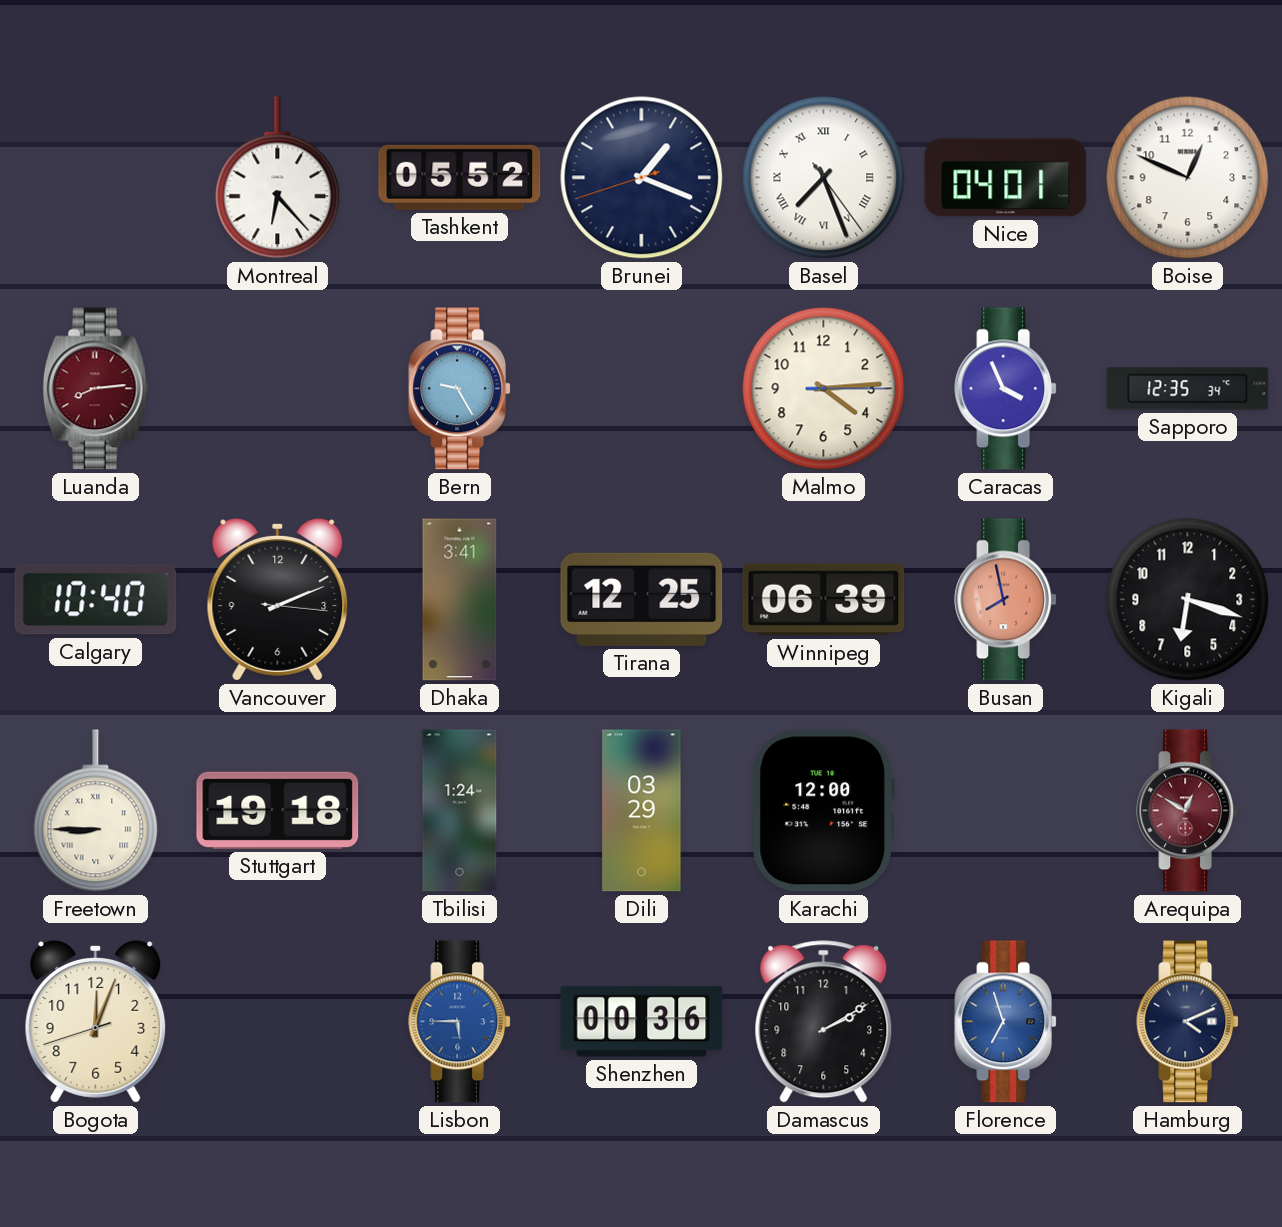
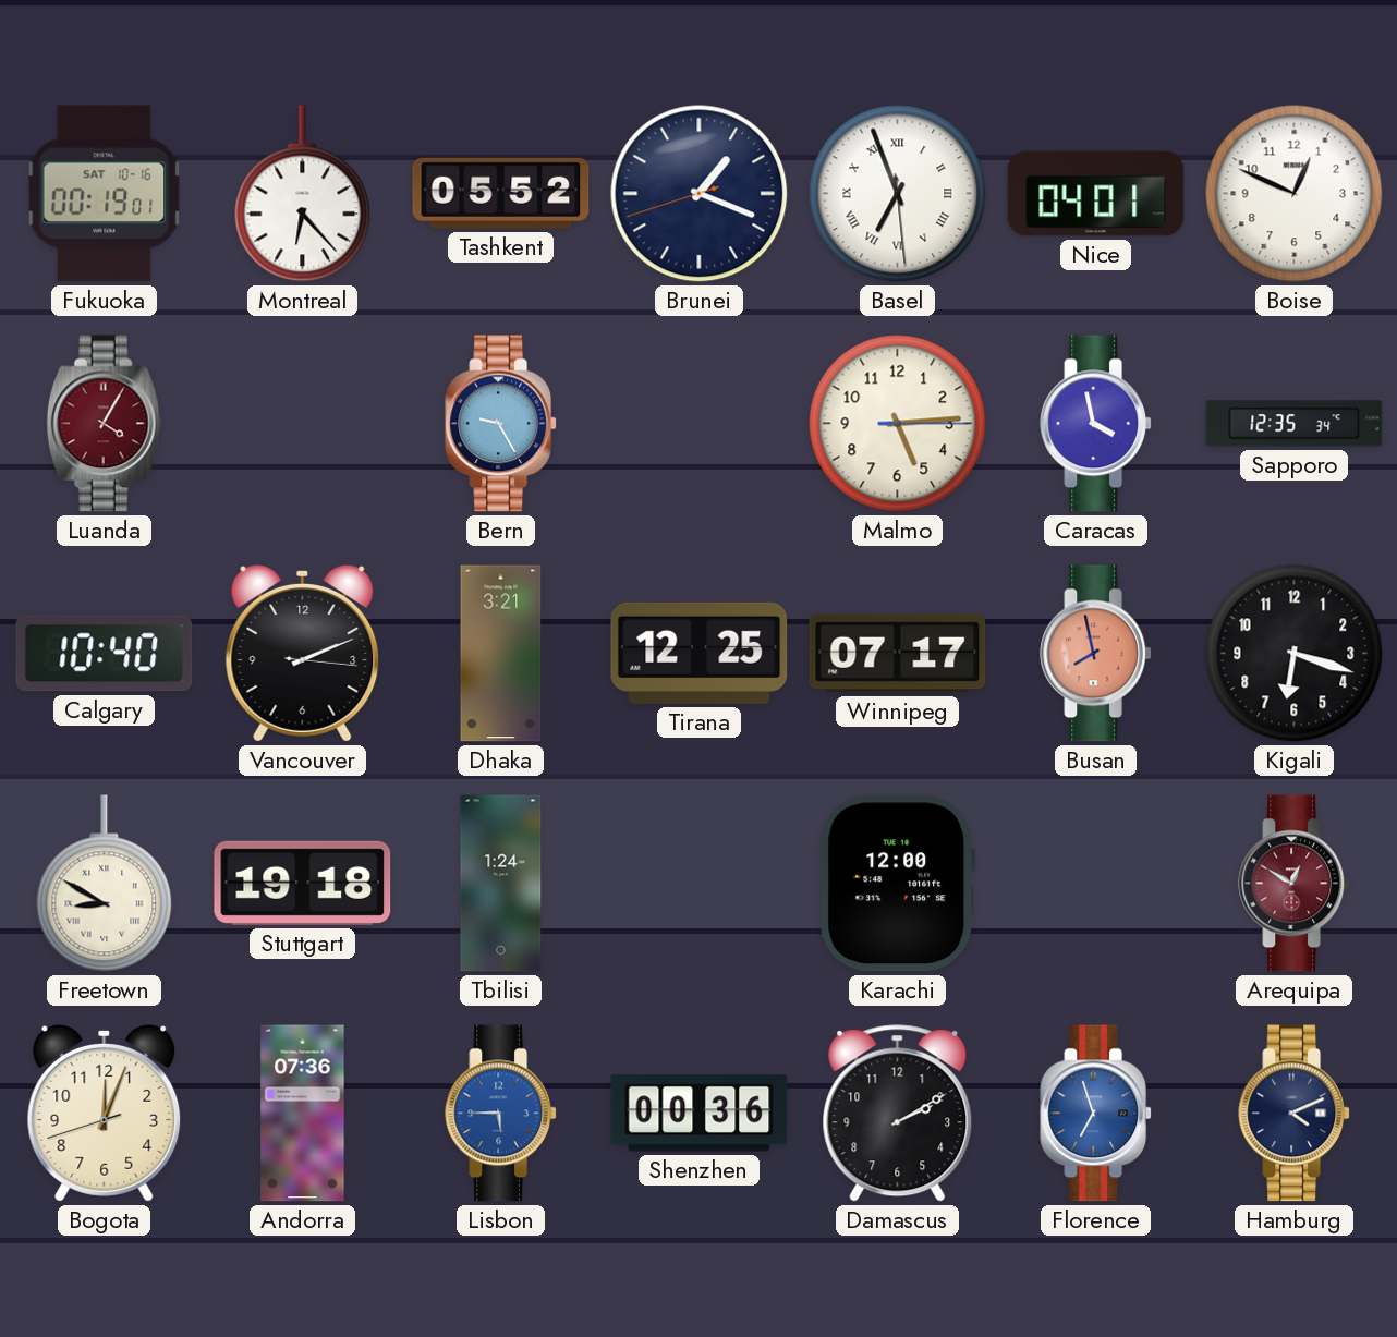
Fukuoka: none -> 00:19 (105, 194)
Basel: 7:26 -> 6:56 (898, 194)
Luanda: 8:14 -> 4:05 (105, 424)
Malmo: 4:14 -> 5:14 (898, 424)
Caracas: 3:56 -> 3:58 (1096, 424)
Dhaka: 3:41 -> 3:21 (501, 654)
Winnipeg: 06:39 -> 07:17 (898, 654)
Freetown: 8:45 -> 8:50 (105, 884)
Dili: 03:29 -> none (642, 811)
Andorra: none -> 07:36 (303, 1114)
